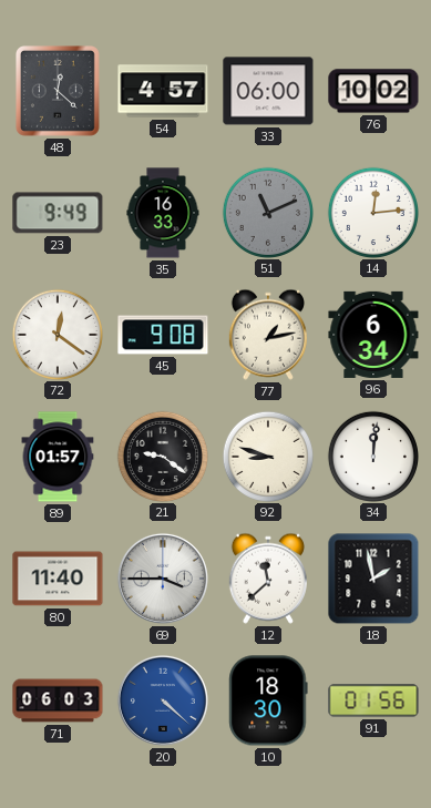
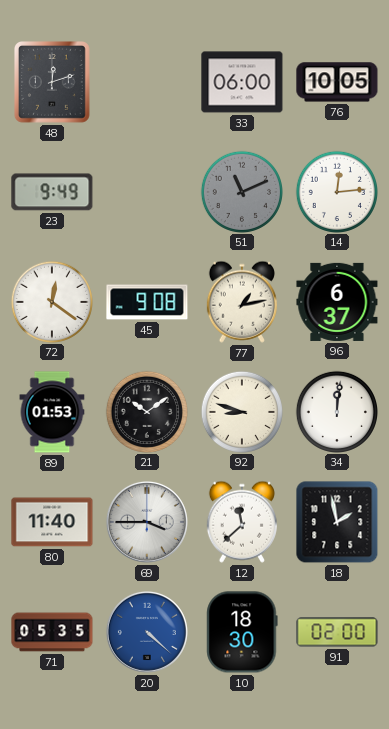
48: 12:22 -> 12:12 (53, 83)
54: 4:57 -> none (163, 91)
76: 10:02 -> 10:05 (337, 82)
35: 16:33 -> none (163, 213)
96: 6:34 -> 6:37 (337, 302)
89: 01:57 -> 01:53 (52, 412)
21: 9:21 -> 10:09 (146, 411)
71: 06:03 -> 05:35 (52, 632)
91: 01:56 -> 02:00 (337, 632)
